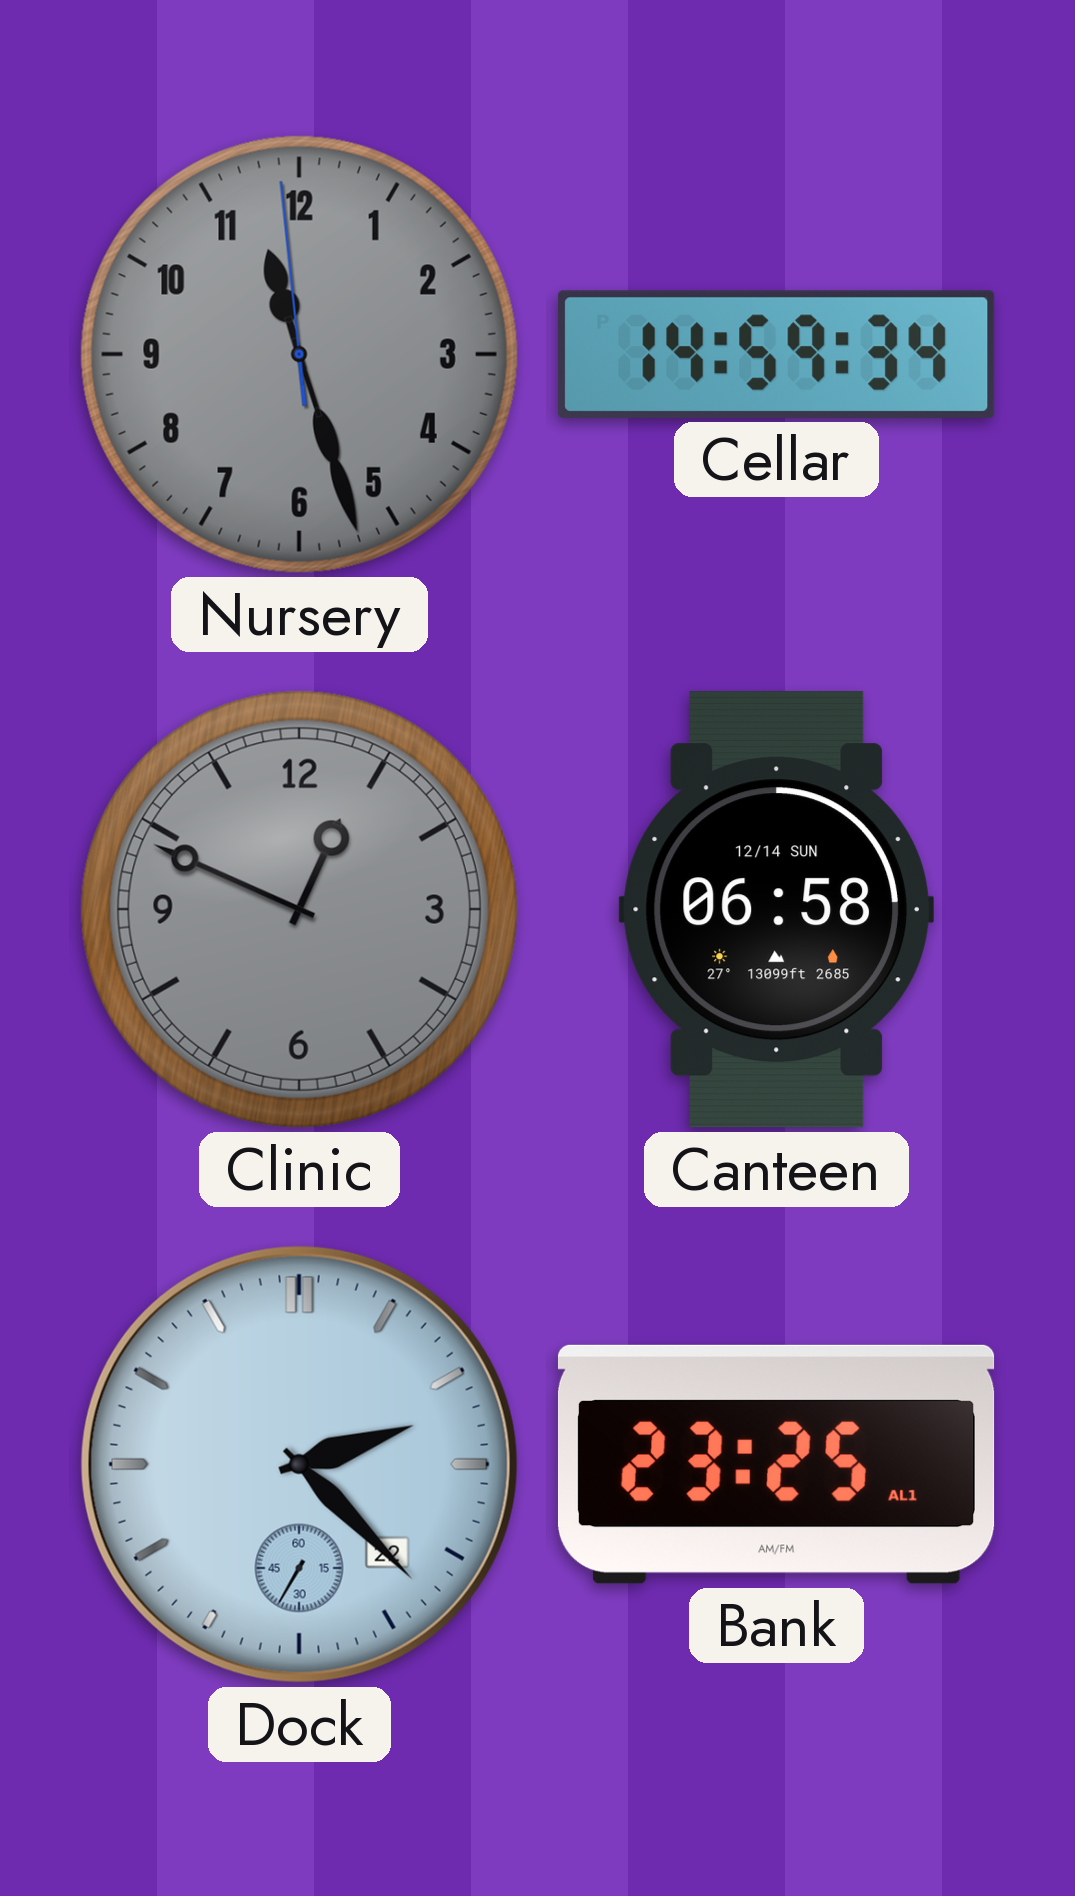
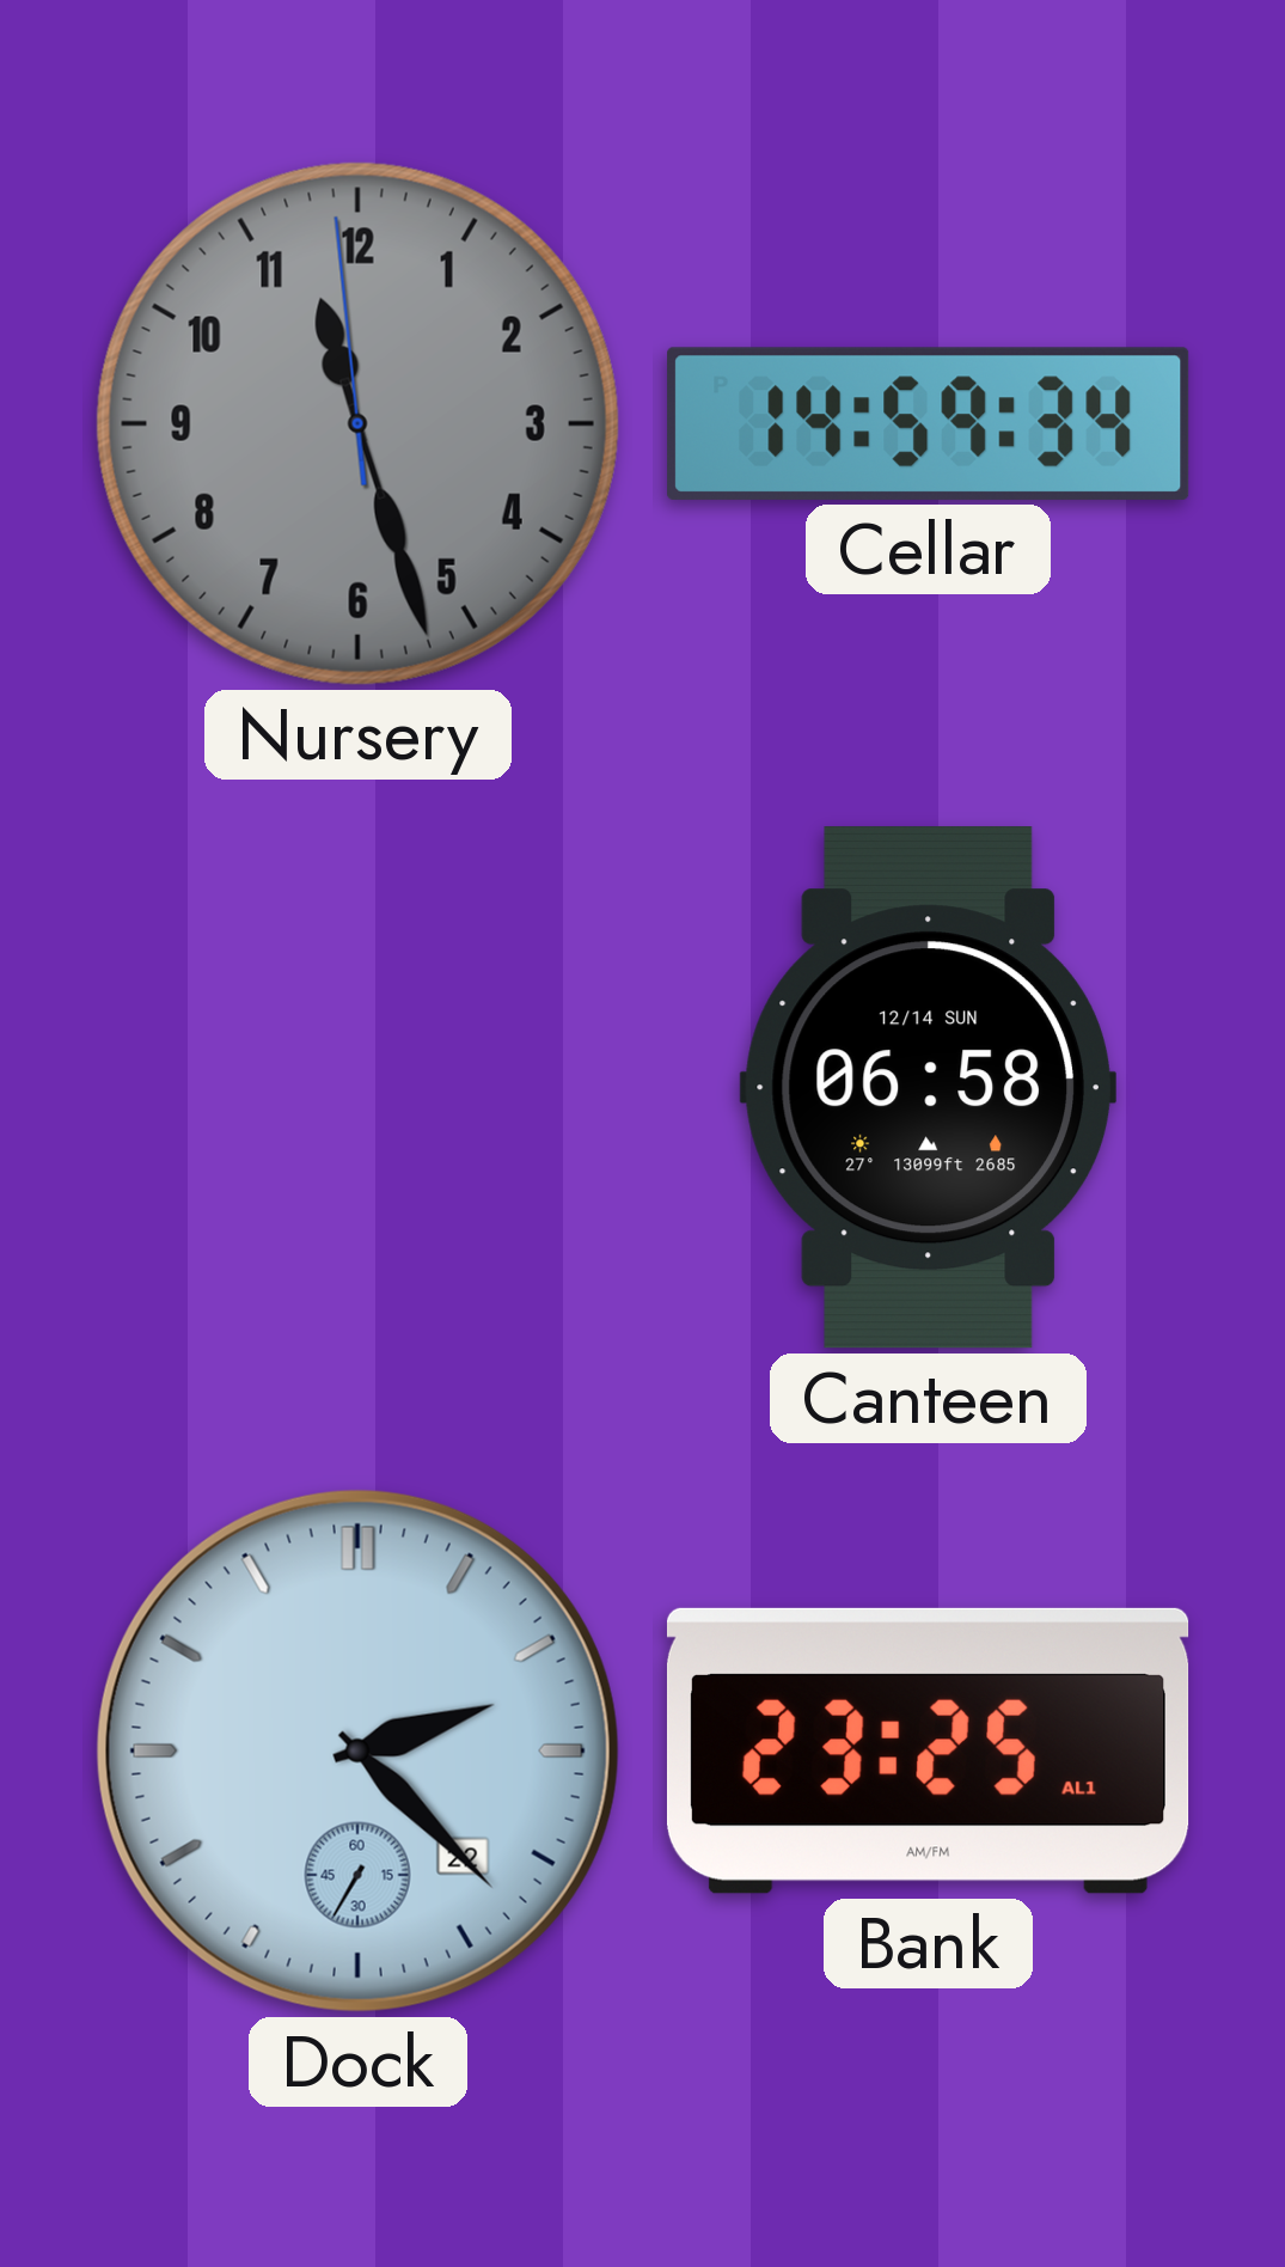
Clinic: 12:49 -> none (299, 909)
